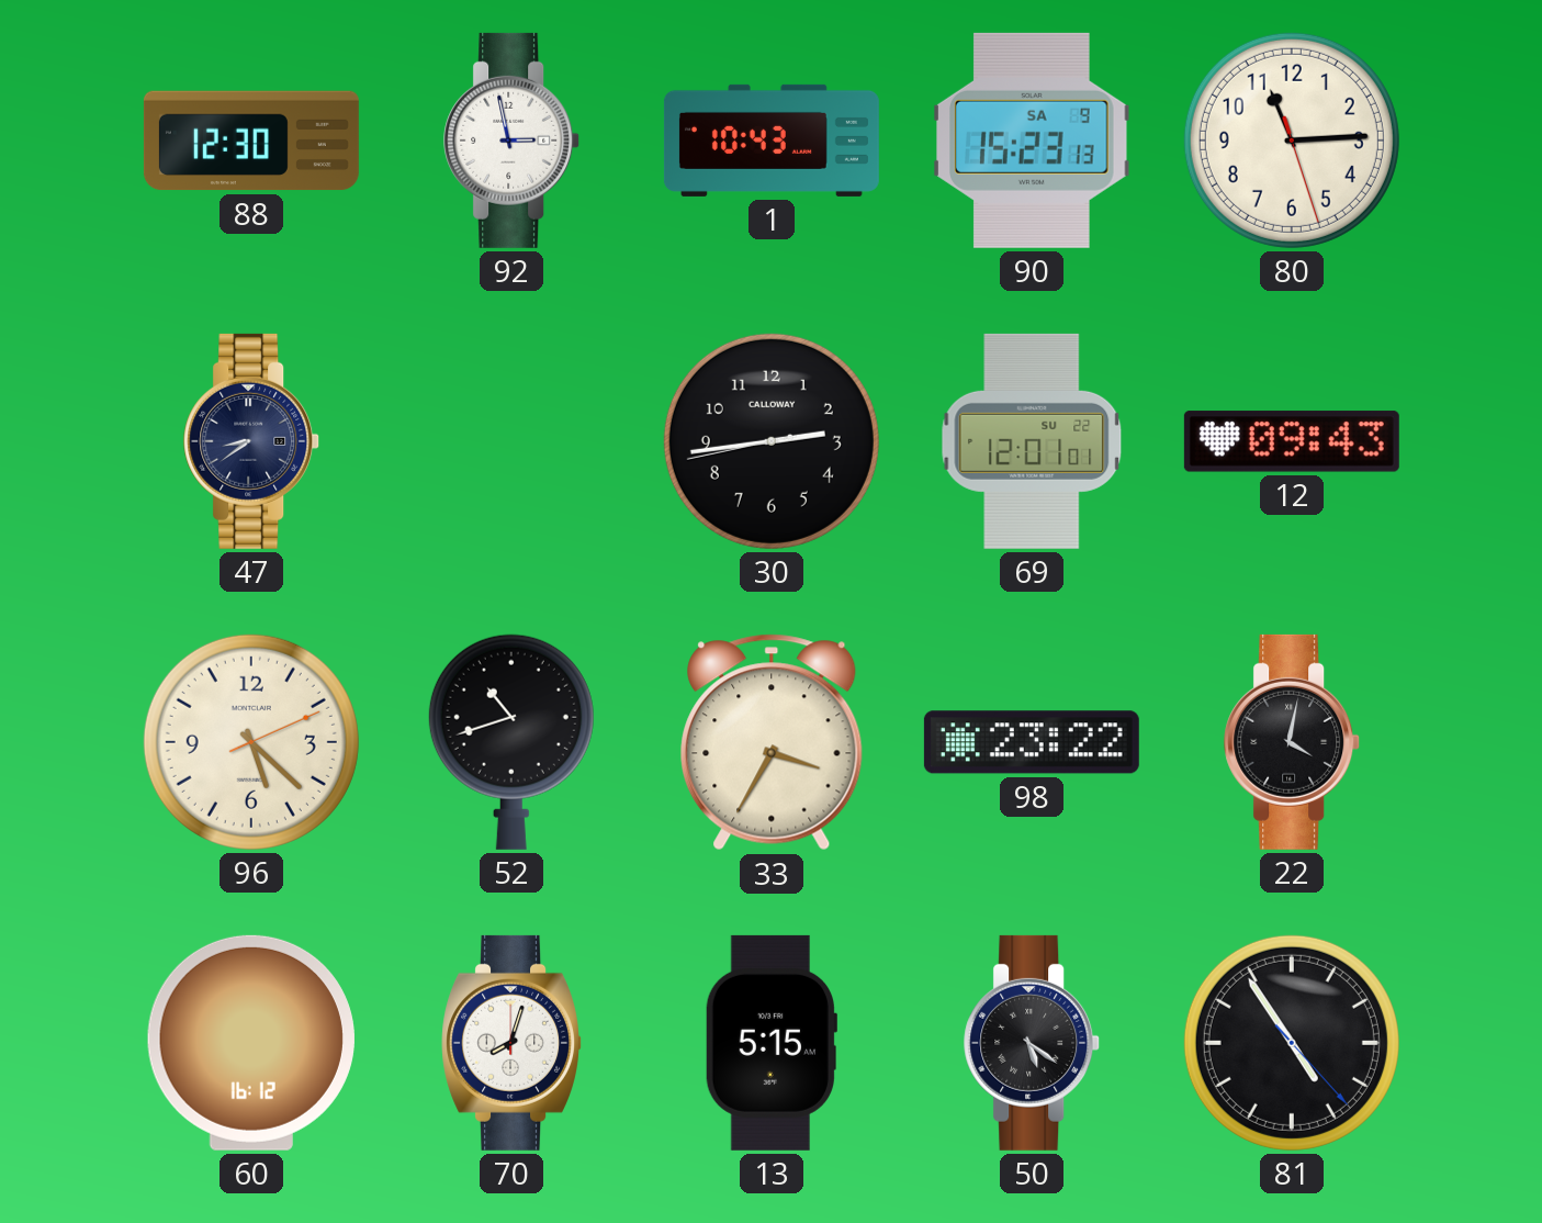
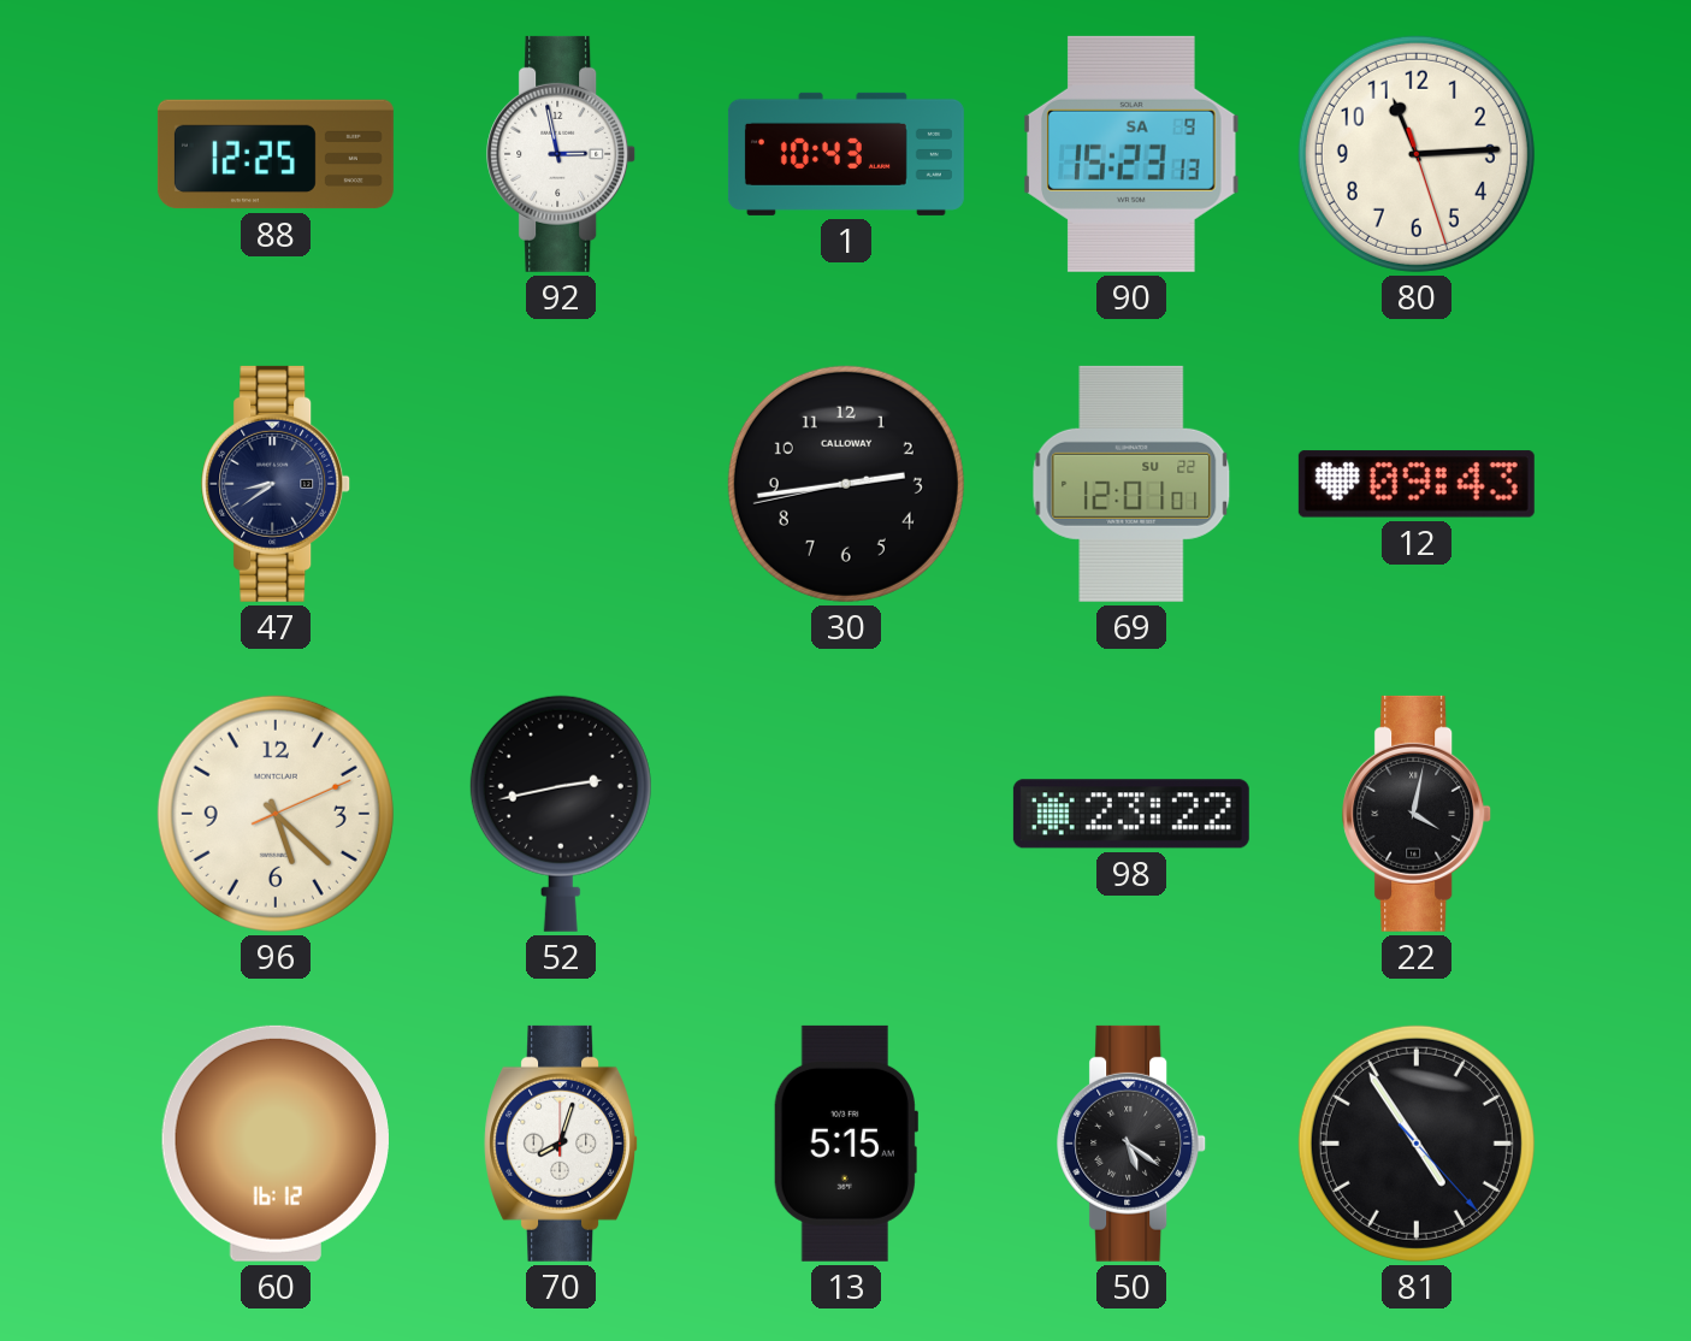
88: 12:30 -> 12:25 (276, 154)
52: 10:42 -> 2:43 (561, 814)
33: 3:35 -> none (772, 742)
